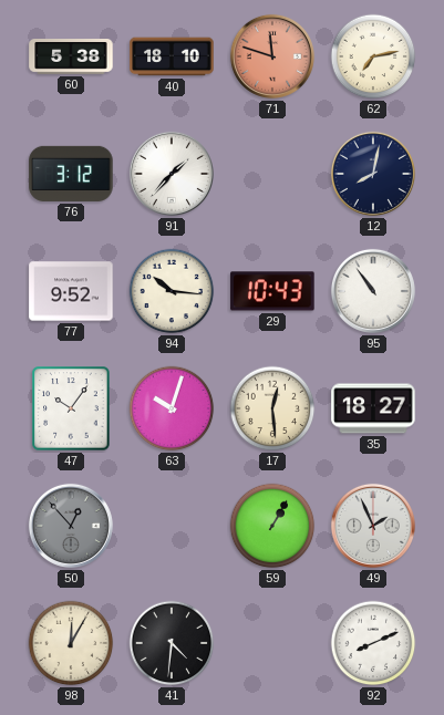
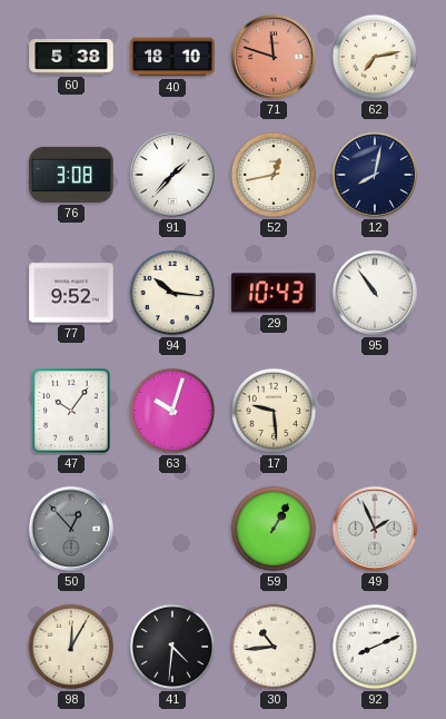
76: 3:12 -> 3:08 (71, 175)
52: none -> 12:43 (274, 175)
17: 12:29 -> 9:29 (274, 411)
35: 18:27 -> none (373, 408)
30: none -> 10:44 (274, 647)
